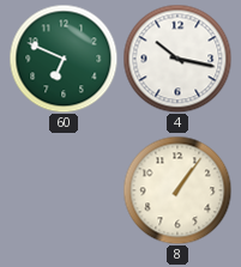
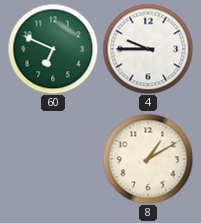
4: 10:17 -> 9:45 (148, 49)
8: 1:06 -> 1:10 (148, 159)
